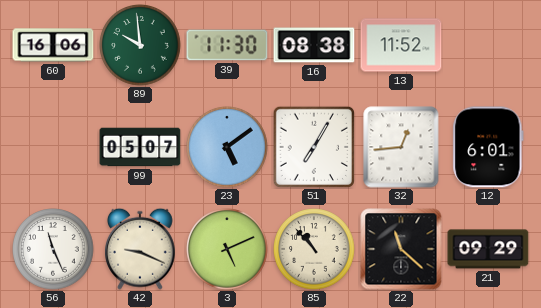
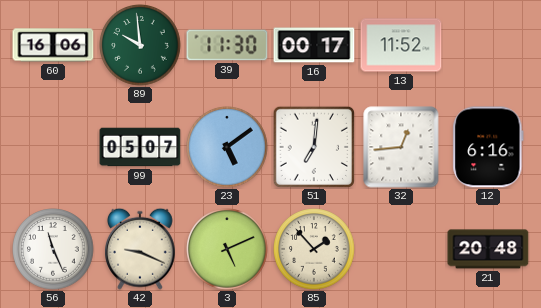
16: 08:38 -> 00:17 (314, 45)
51: 7:05 -> 7:01 (314, 147)
12: 6:01 -> 6:16 (488, 147)
85: 10:53 -> 1:53 (314, 249)
22: 11:22 -> none (401, 249)
21: 09:29 -> 20:48 (488, 249)
